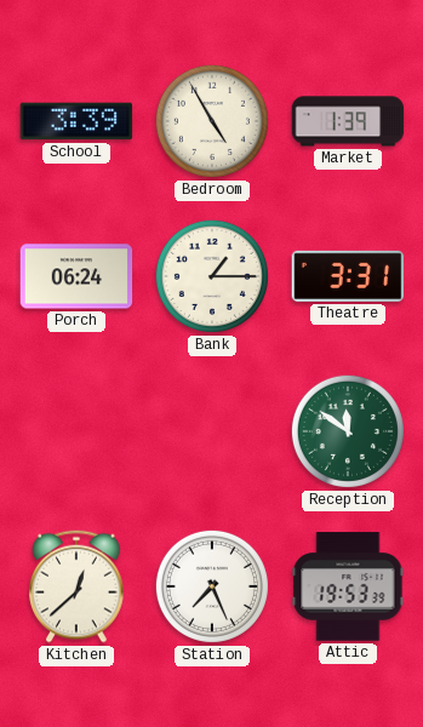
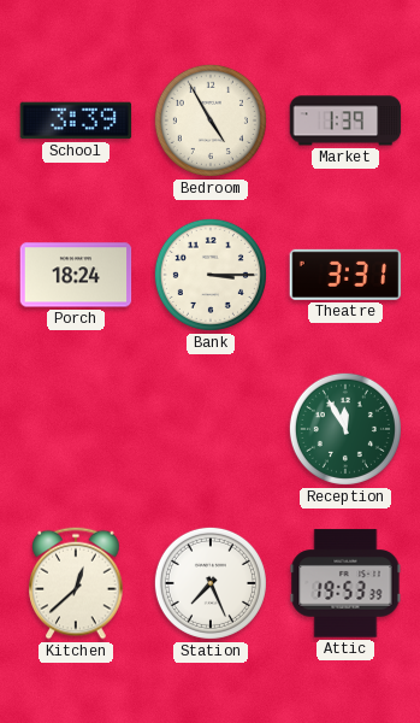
Porch: 06:24 -> 18:24 (76, 275)
Bank: 1:15 -> 3:15 (211, 275)
Reception: 11:51 -> 11:55 (345, 429)
